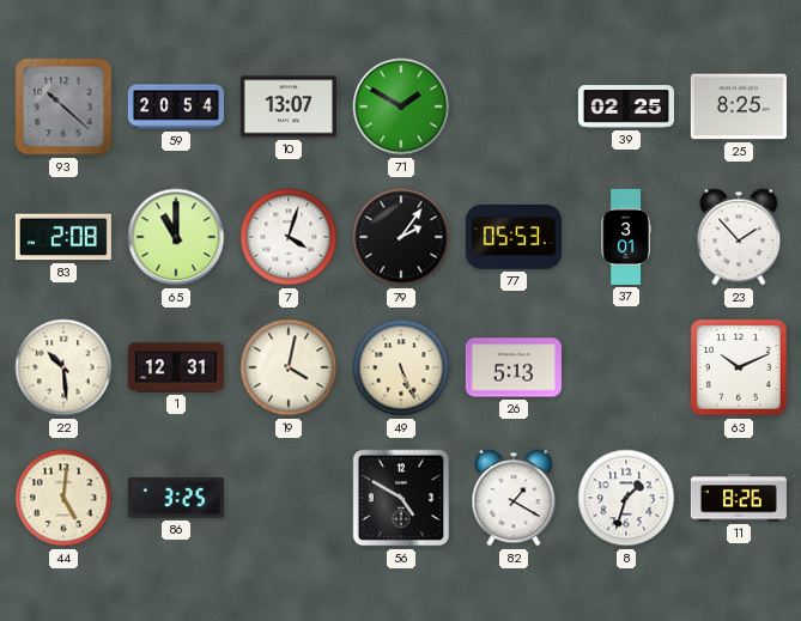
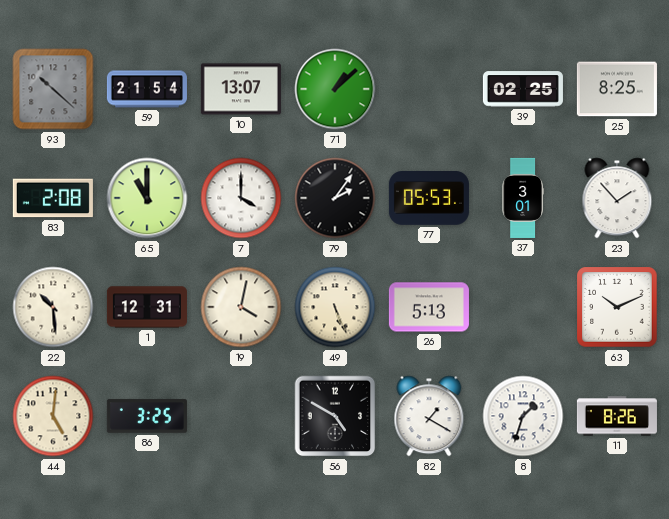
59: 20:54 -> 21:54 (147, 89)
71: 1:50 -> 1:08 (335, 89)
7: 4:03 -> 4:00 (241, 198)
